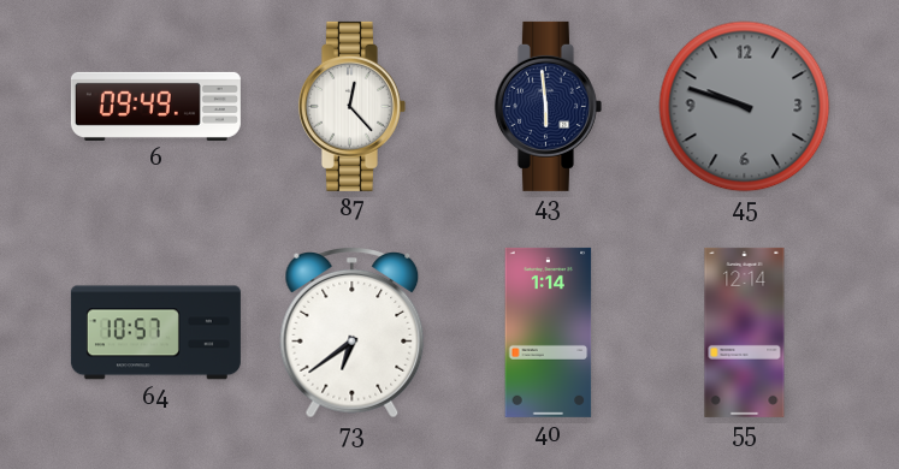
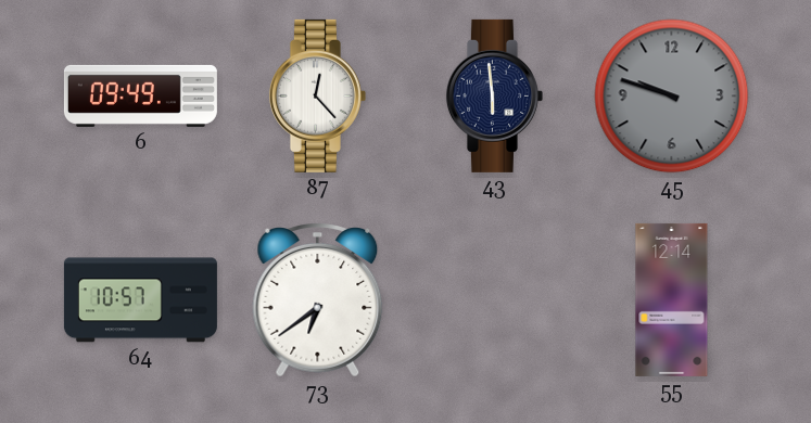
40: 1:14 -> none (549, 332)
